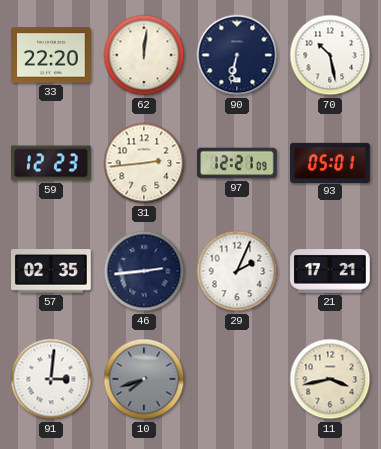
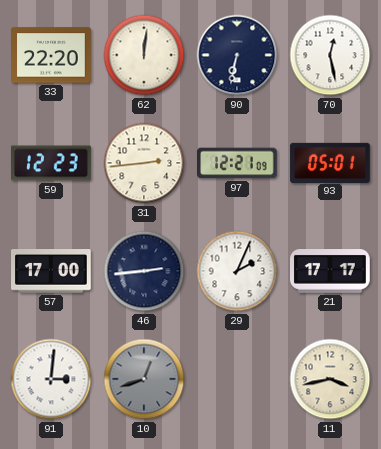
70: 10:28 -> 12:28 (330, 55)
57: 02:35 -> 17:00 (52, 271)
21: 17:21 -> 17:17 (331, 272)
10: 7:42 -> 12:42 (144, 379)
